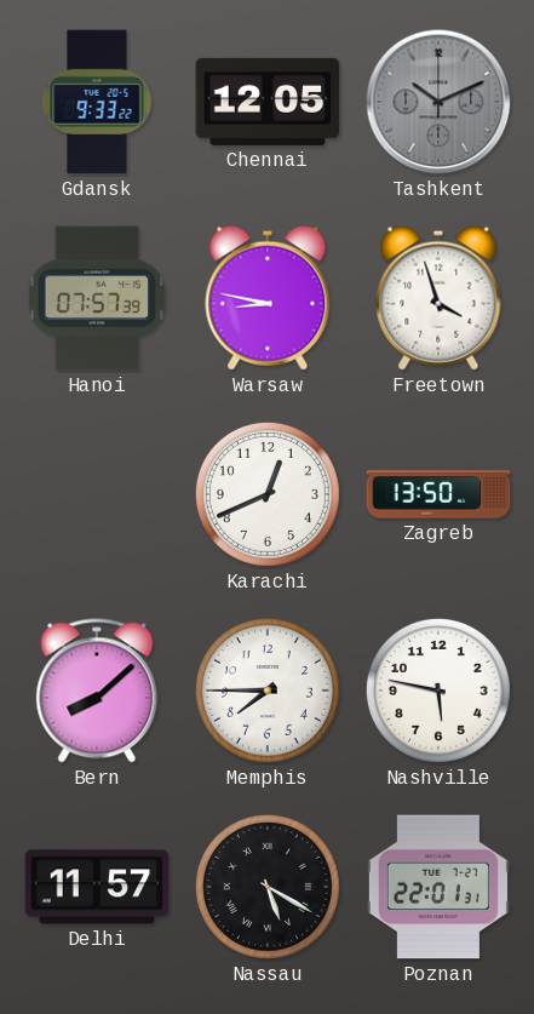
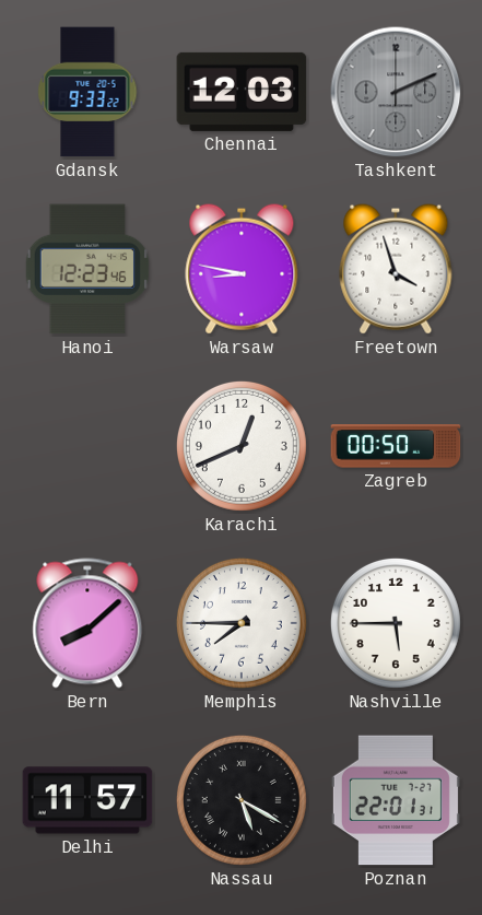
Chennai: 12:05 -> 12:03 (242, 92)
Tashkent: 10:11 -> 2:11 (396, 92)
Hanoi: 07:57 -> 12:23 (86, 269)
Zagreb: 13:50 -> 00:50 (396, 446)
Nashville: 5:47 -> 5:45 (396, 623)
